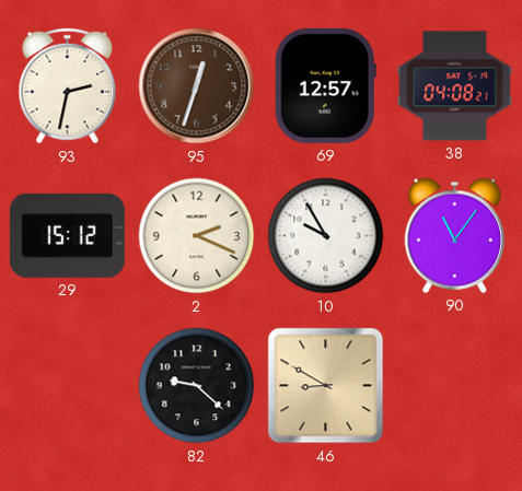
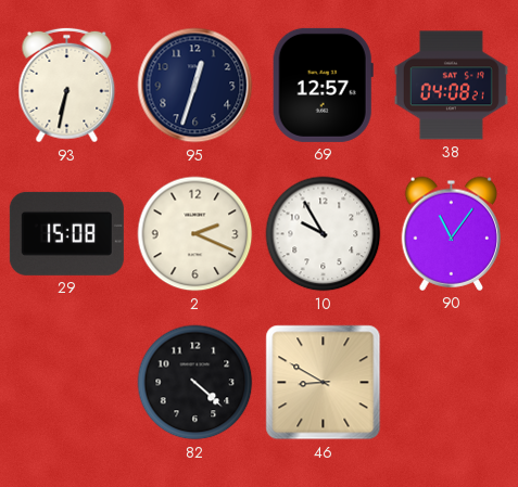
93: 2:32 -> 6:32 (67, 86)
95 dial: brown -> navy (195, 86)
29: 15:12 -> 15:08 (66, 233)
82: 9:22 -> 4:22 (195, 383)
